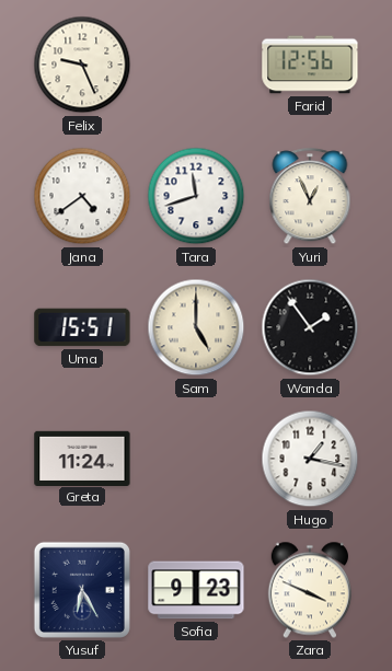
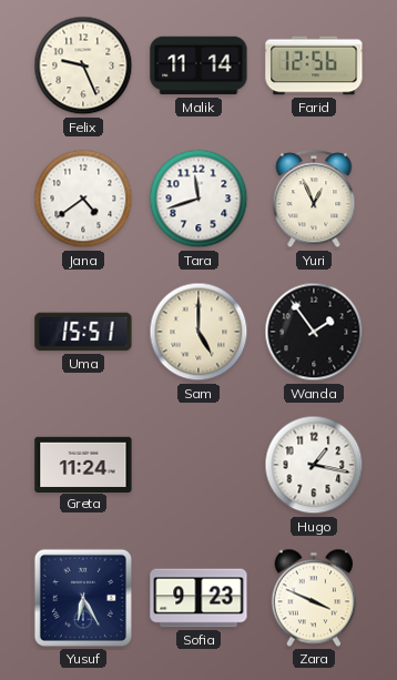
Malik: none -> 11:14 (198, 65)
